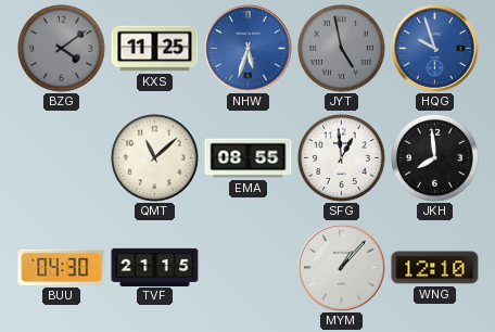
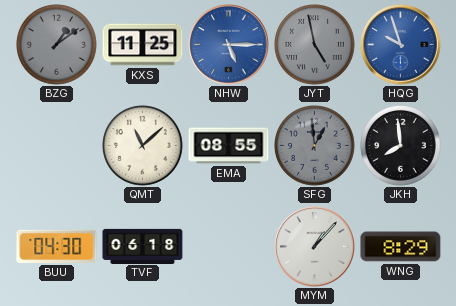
BZG: 4:09 -> 1:09 (57, 45)
NHW: 5:33 -> 5:15 (229, 45)
SFG dial: white -> grey (315, 146)
TVF: 21:15 -> 06:18 (143, 246)
WNG: 12:10 -> 8:29 (401, 247)
